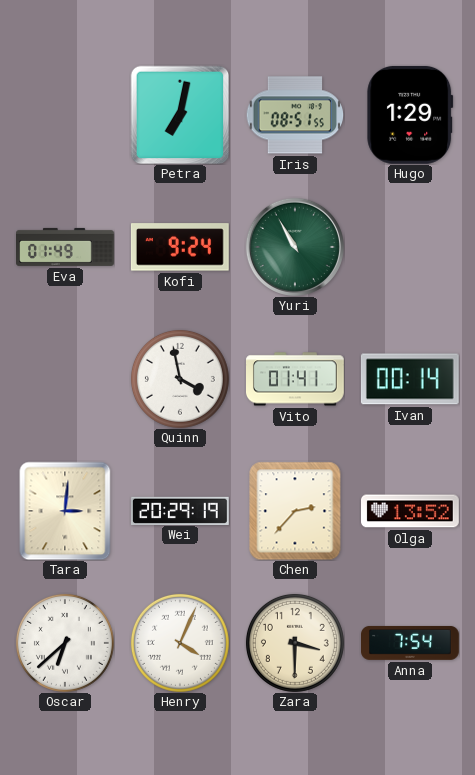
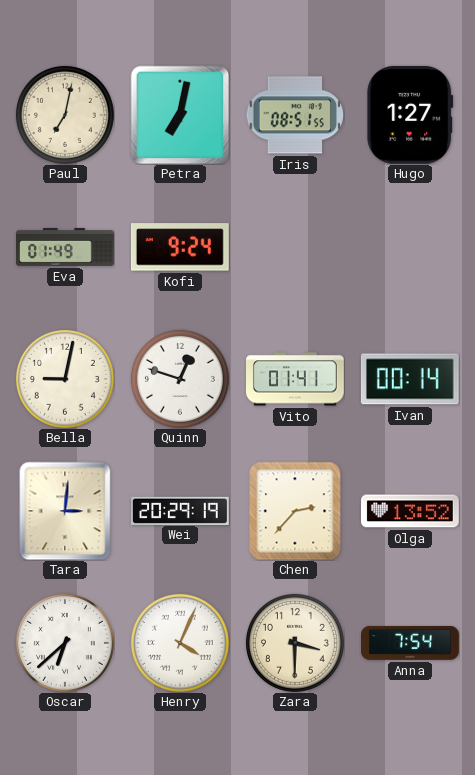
Paul: none -> 7:02 (65, 115)
Hugo: 1:29 -> 1:27 (410, 115)
Yuri: 10:55 -> none (295, 247)
Bella: none -> 9:02 (65, 379)
Quinn: 3:58 -> 12:48 (180, 379)
